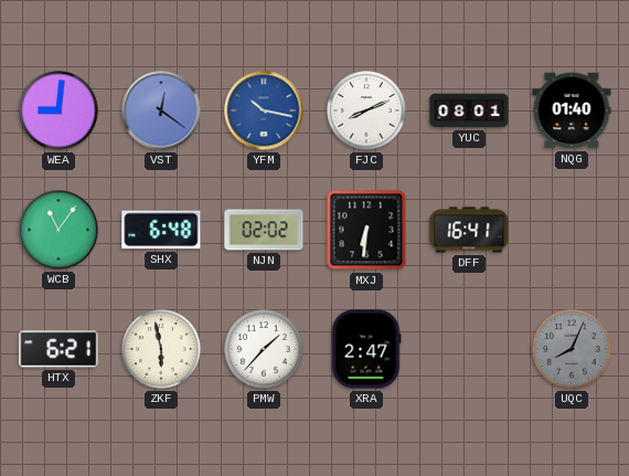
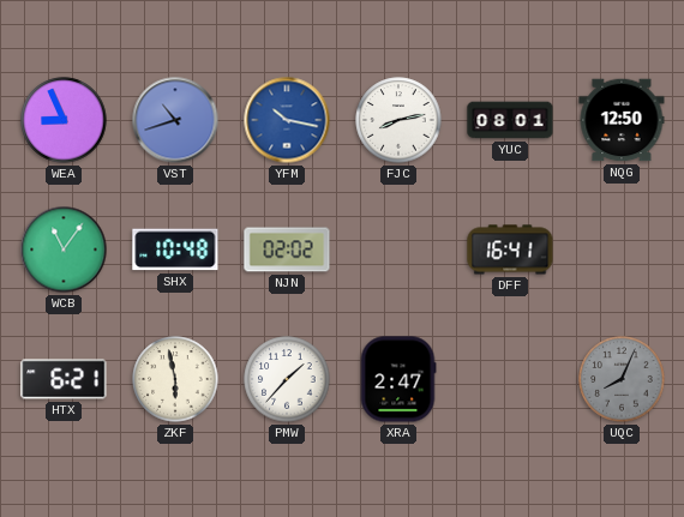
WEA: 9:01 -> 8:56 (64, 120)
VST: 12:21 -> 10:42 (175, 120)
FJC: 8:11 -> 8:13 (398, 120)
NQG: 01:40 -> 12:50 (622, 120)
SHX: 6:48 -> 10:48 (175, 250)
MXJ: 6:31 -> none (366, 230)
